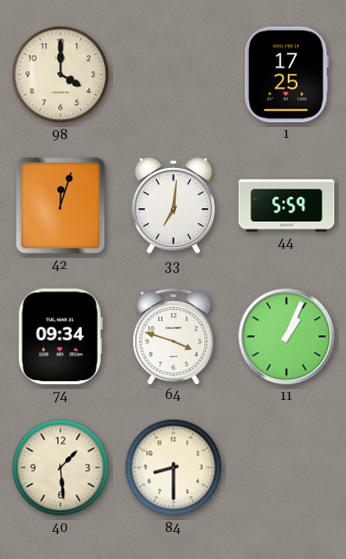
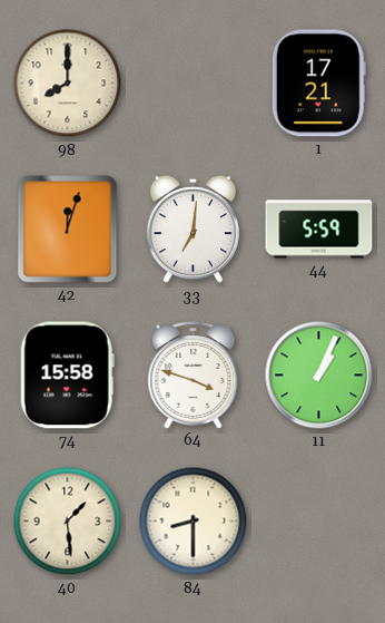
98: 4:00 -> 8:00 (68, 84)
1: 17:25 -> 17:21 (318, 84)
74: 09:34 -> 15:58 (67, 376)
